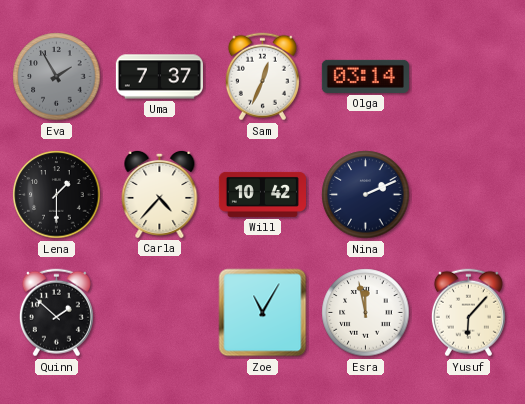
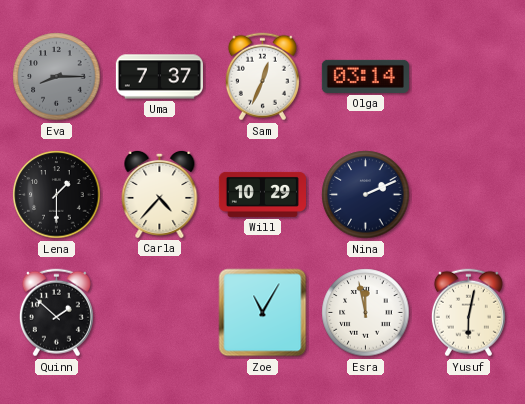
Eva: 1:55 -> 8:15 (57, 77)
Will: 10:42 -> 10:29 (262, 194)
Yusuf: 6:07 -> 6:02 (468, 313)
